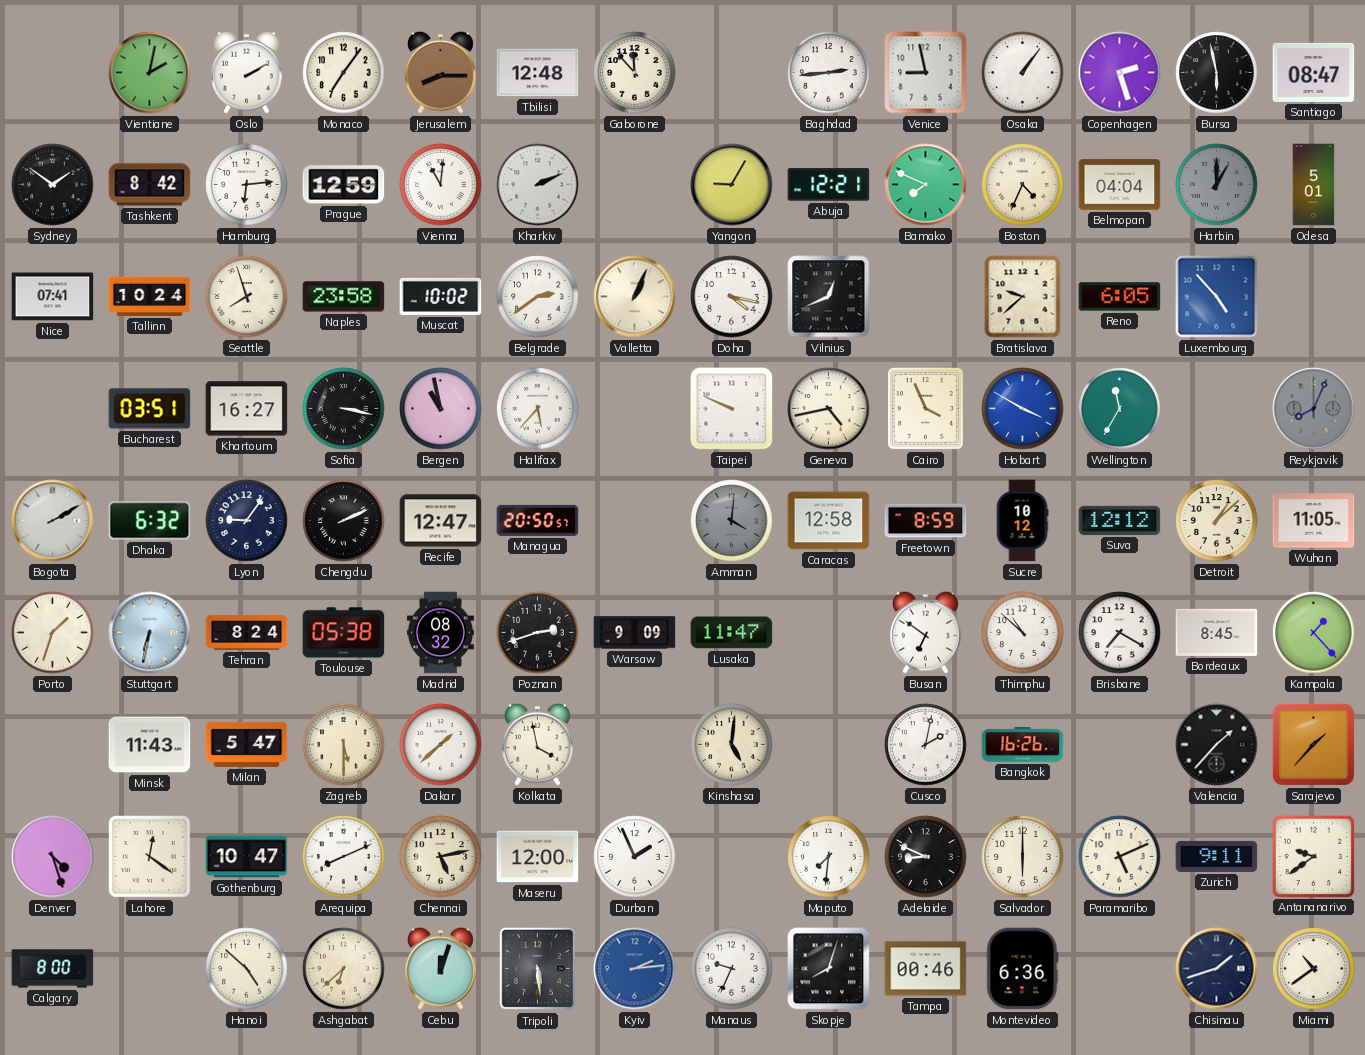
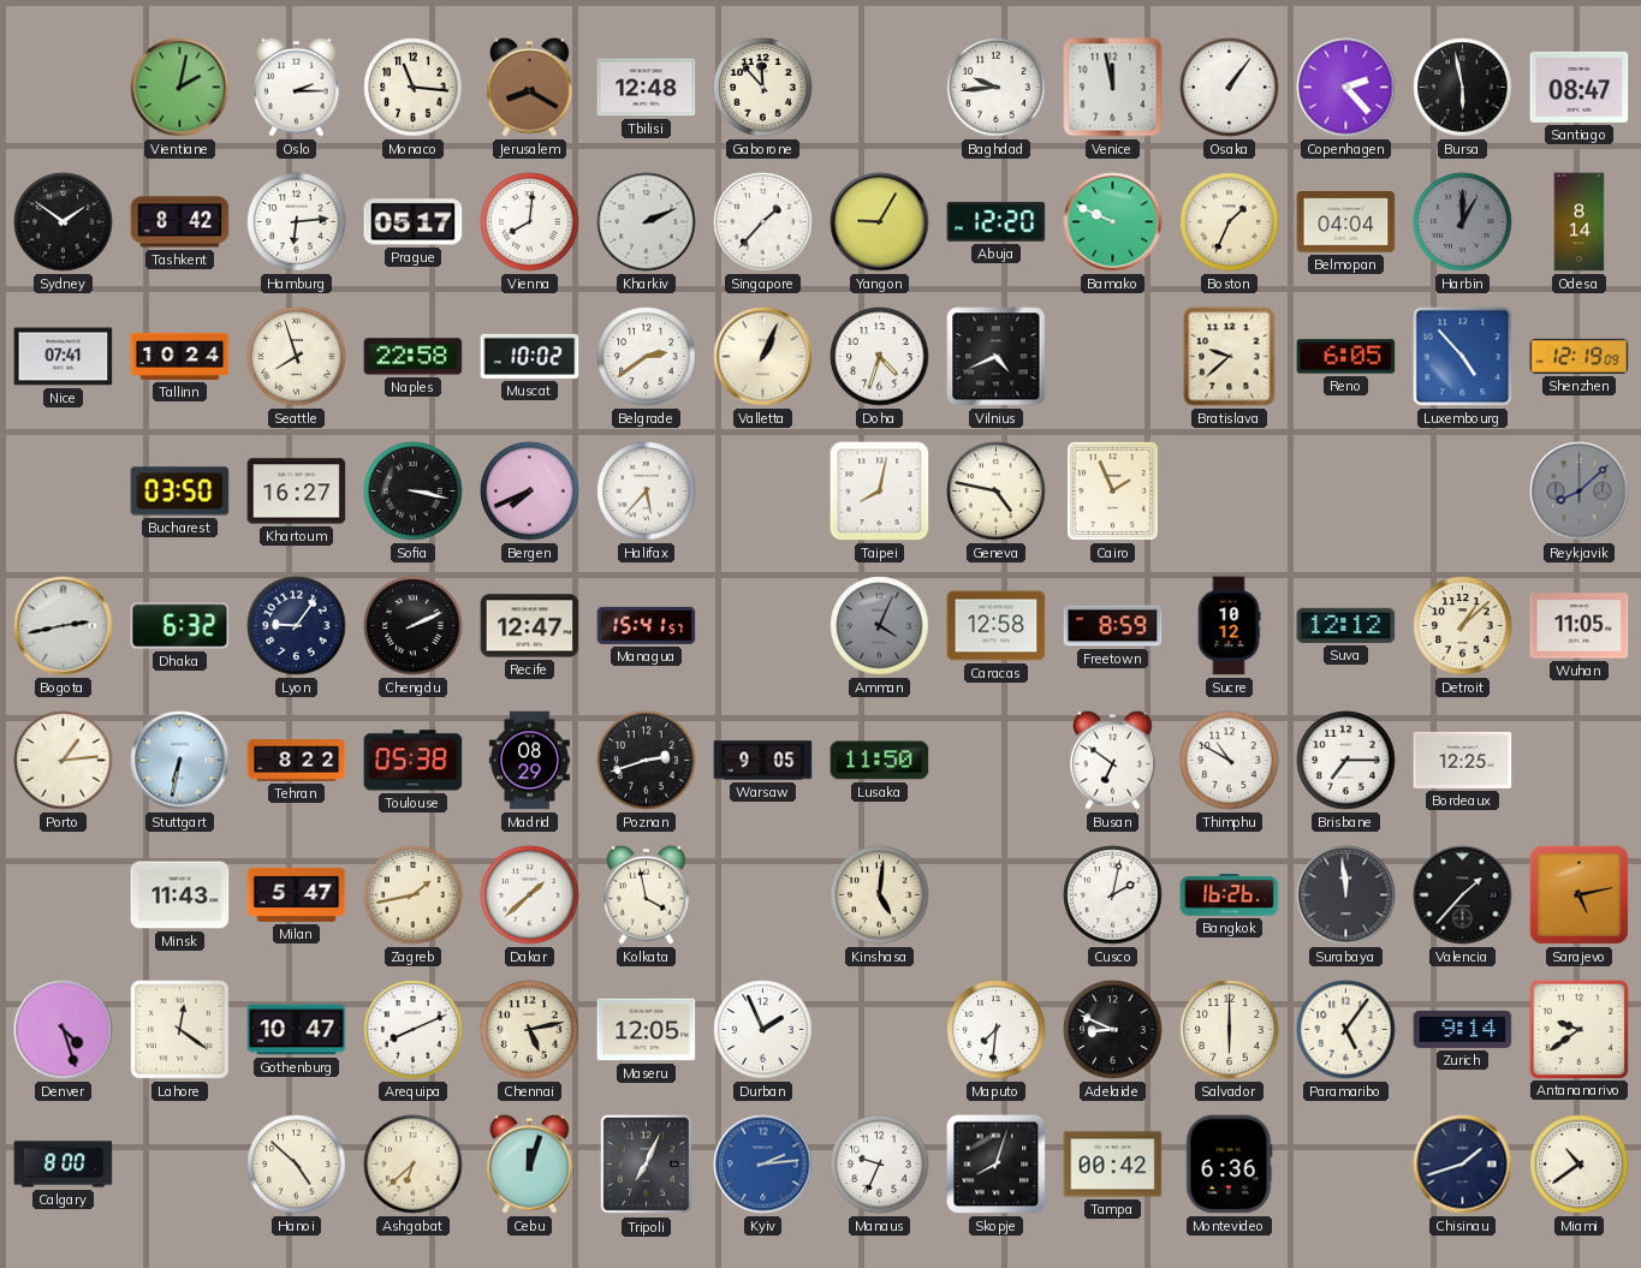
Oslo: 2:10 -> 2:15 (297, 87)
Monaco: 7:06 -> 11:16 (414, 88)
Jerusalem: 8:15 -> 8:20 (530, 87)
Baghdad: 2:44 -> 9:44 (997, 88)
Venice: 8:58 -> 11:58 (1113, 88)
Copenhagen: 2:27 -> 2:23 (1346, 88)
Prague: 12:59 -> 05:17 (414, 222)
Vienna: 11:01 -> 8:01 (530, 222)
Singapore: none -> 1:37 (763, 222)
Abuja: 12:21 -> 12:20 (997, 222)
Bamako: 7:49 -> 9:49 (1113, 222)
Boston: 4:34 -> 1:34 (1230, 222)
Odesa: 5:01 -> 8:14 (1580, 222)
Naples: 23:58 -> 22:58 (414, 357)
Doha: 4:17 -> 4:33 (880, 357)
Vilnius: 12:41 -> 4:41 (997, 357)
Shenzhen: none -> 12:19 (1580, 356)
Bucharest: 03:51 -> 03:50 (180, 492)
Bergen: 10:58 -> 7:41 (530, 492)
Taipei: 9:49 -> 8:02 (880, 492)
Geneva: 4:43 -> 4:47 (997, 492)
Cairo: 3:56 -> 1:56 (1112, 492)
Hobart: 3:50 -> none (1023, 409)
Wellington: 11:35 -> none (1120, 409)
Reykjavik: 8:04 -> 8:08 (1580, 492)
Bogota: 2:10 -> 2:43 (64, 626)
Managua: 20:50 -> 15:41 (647, 625)
Amman: 4:01 -> 4:04 (880, 626)
Porto: 1:33 -> 1:14 (64, 761)
Tehran: 8:24 -> 8:22 (297, 761)
Madrid: 08:32 -> 08:29 (529, 761)
Warsaw: 9:09 -> 9:05 (763, 761)
Lusaka: 11:47 -> 11:50 (880, 761)
Thimphu: 10:52 -> 10:50 (1230, 761)
Brisbane: 7:20 -> 7:15 (1346, 761)
Bordeaux: 8:45 -> 12:25 (1463, 760)
Kampala: 1:23 -> none (1314, 633)
Zagreb: 5:30 -> 1:43 (414, 895)
Surabaya: none -> 11:59 (1346, 895)
Sarajevo: 1:37 -> 5:13 (1578, 894)
Maseru: 12:00 -> 12:05 (647, 1030)
Paramaribo: 5:11 -> 5:06 (1346, 1030)
Zurich: 9:11 -> 9:14 (1463, 1029)
Tripoli: 5:29 -> 7:04 (646, 1165)
Tampa: 00:46 -> 00:42 (1113, 1165)
